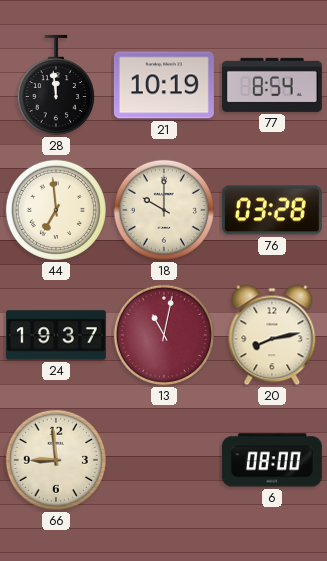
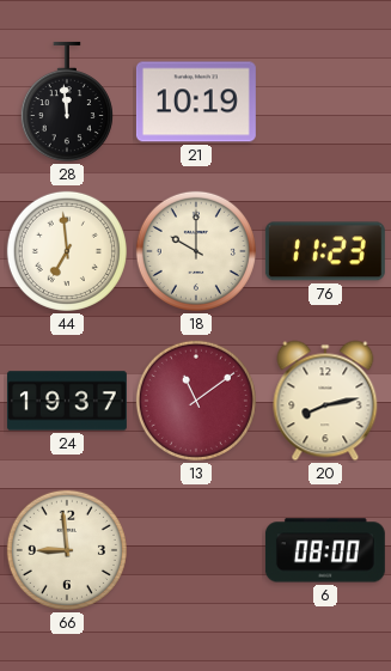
77: 8:54 -> none (272, 85)
76: 03:28 -> 11:23 (325, 251)
13: 11:02 -> 11:09 (196, 401)
